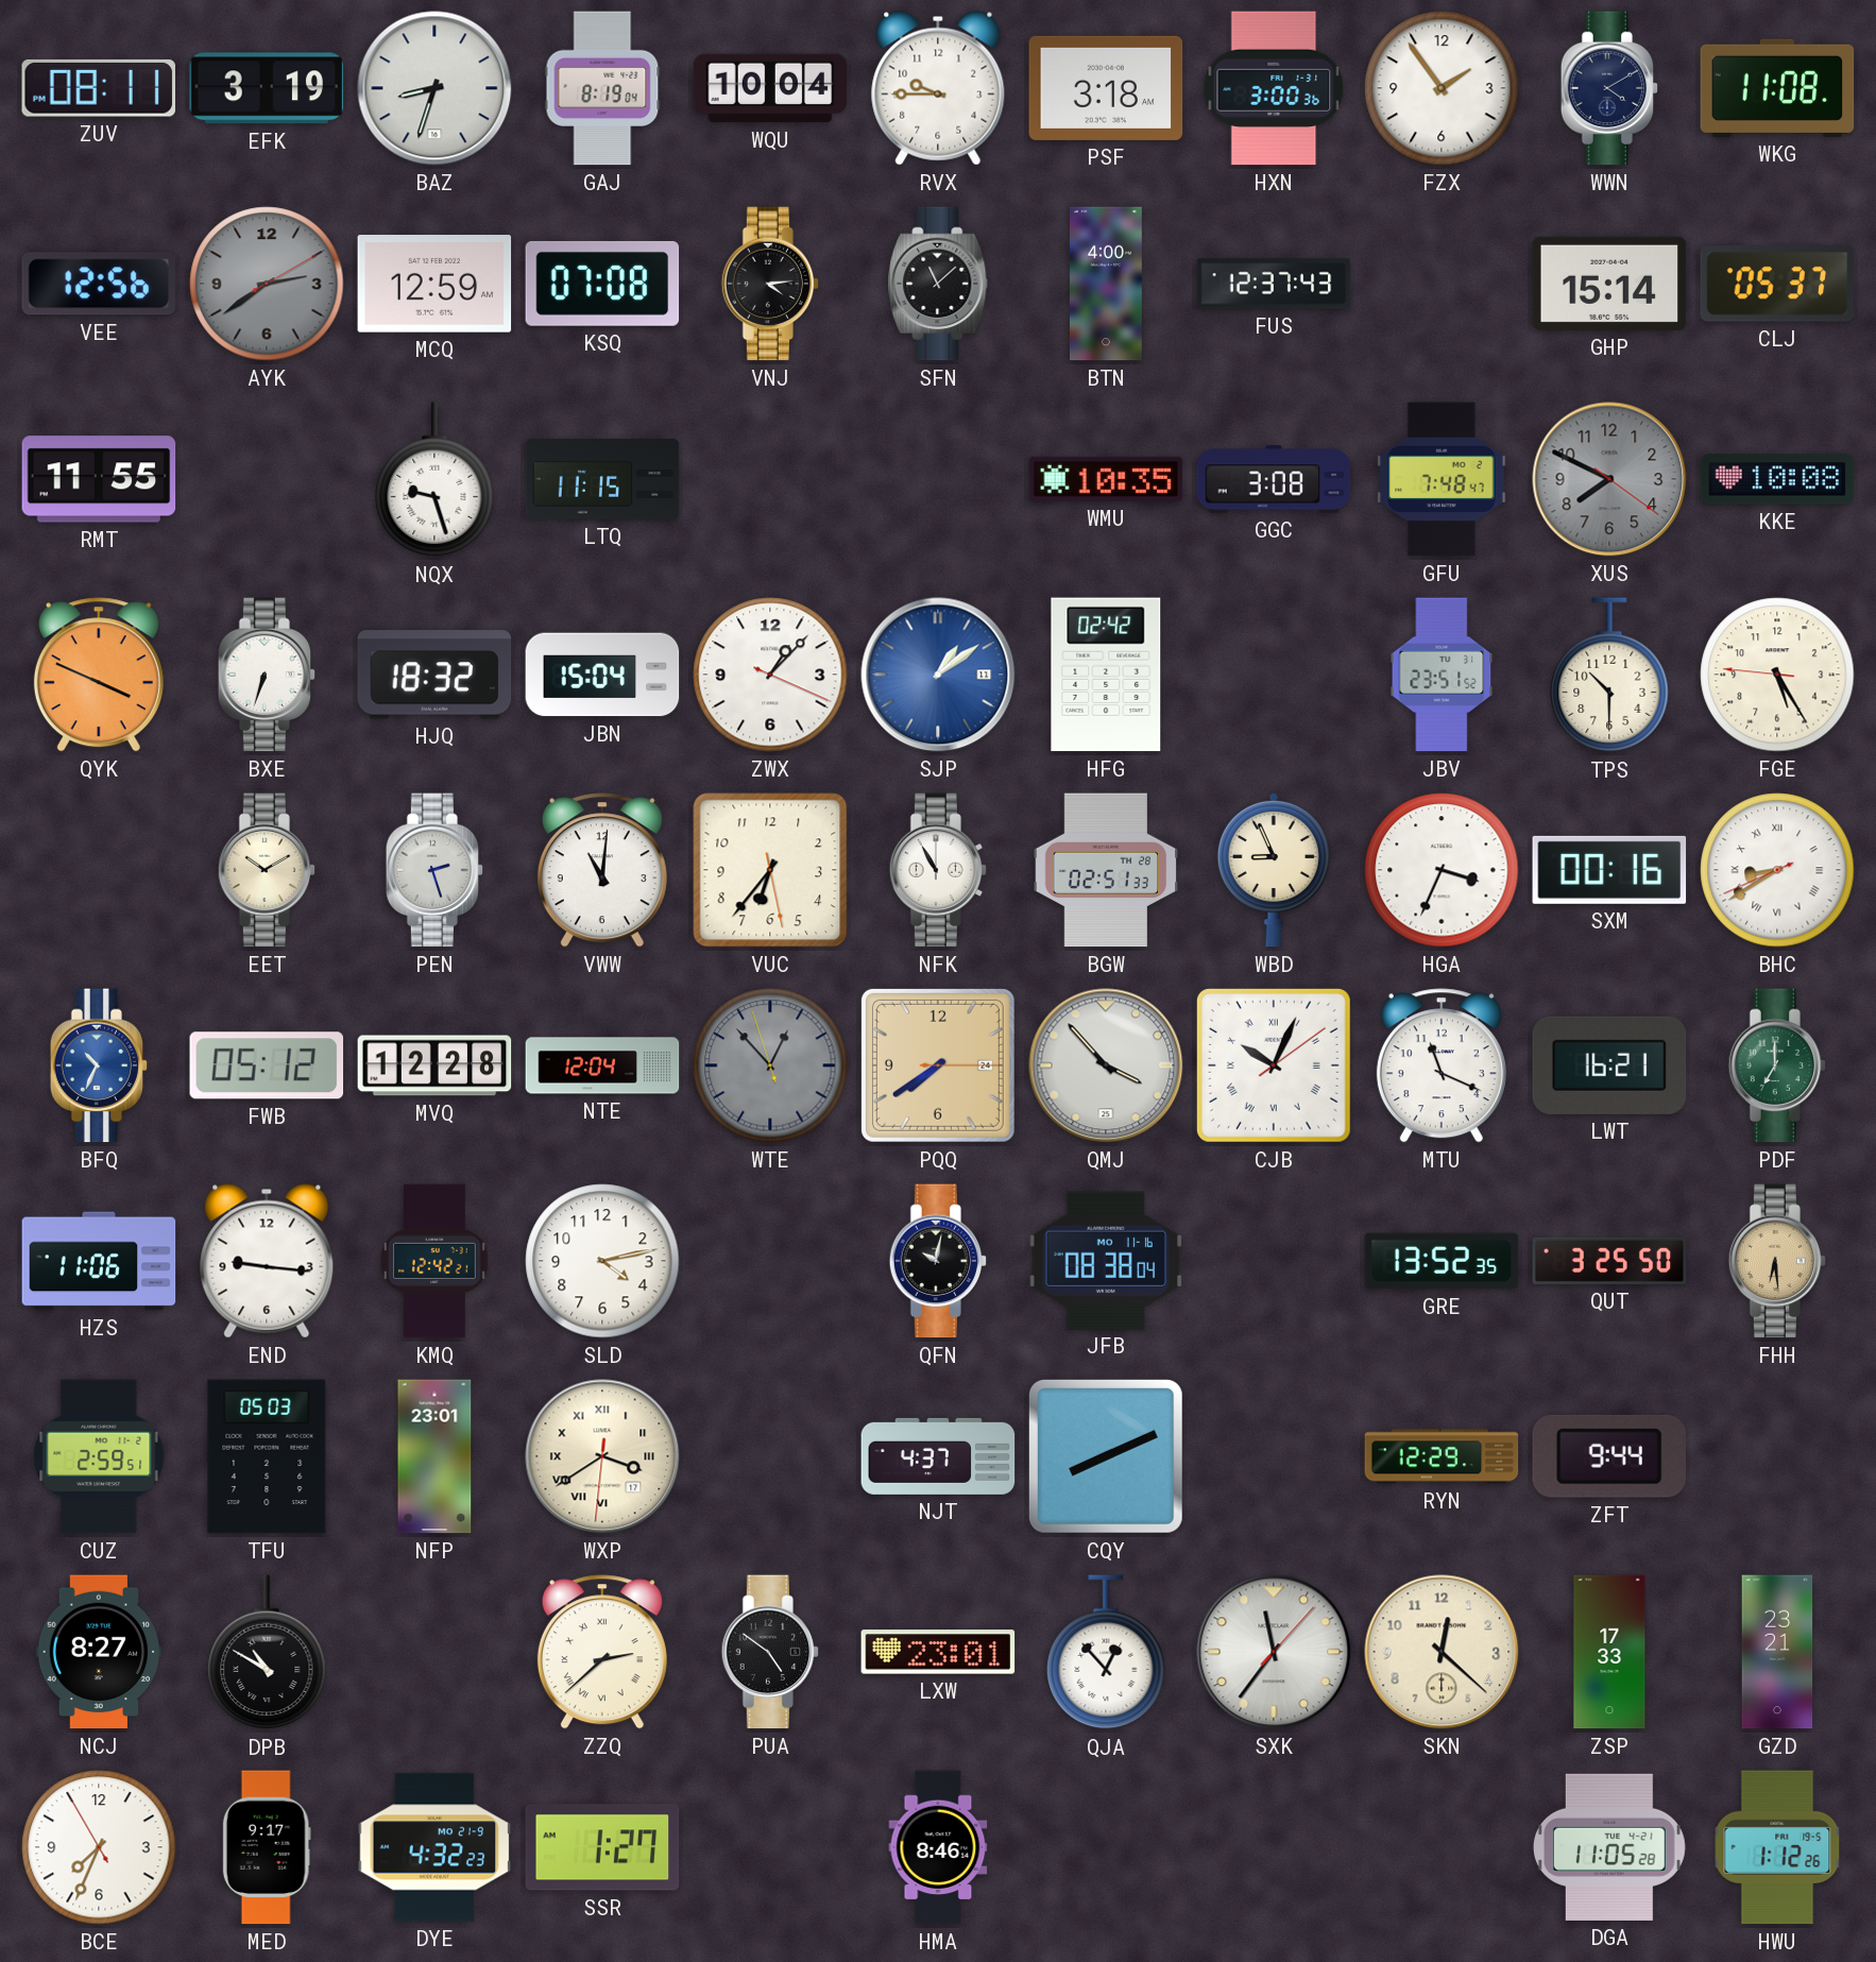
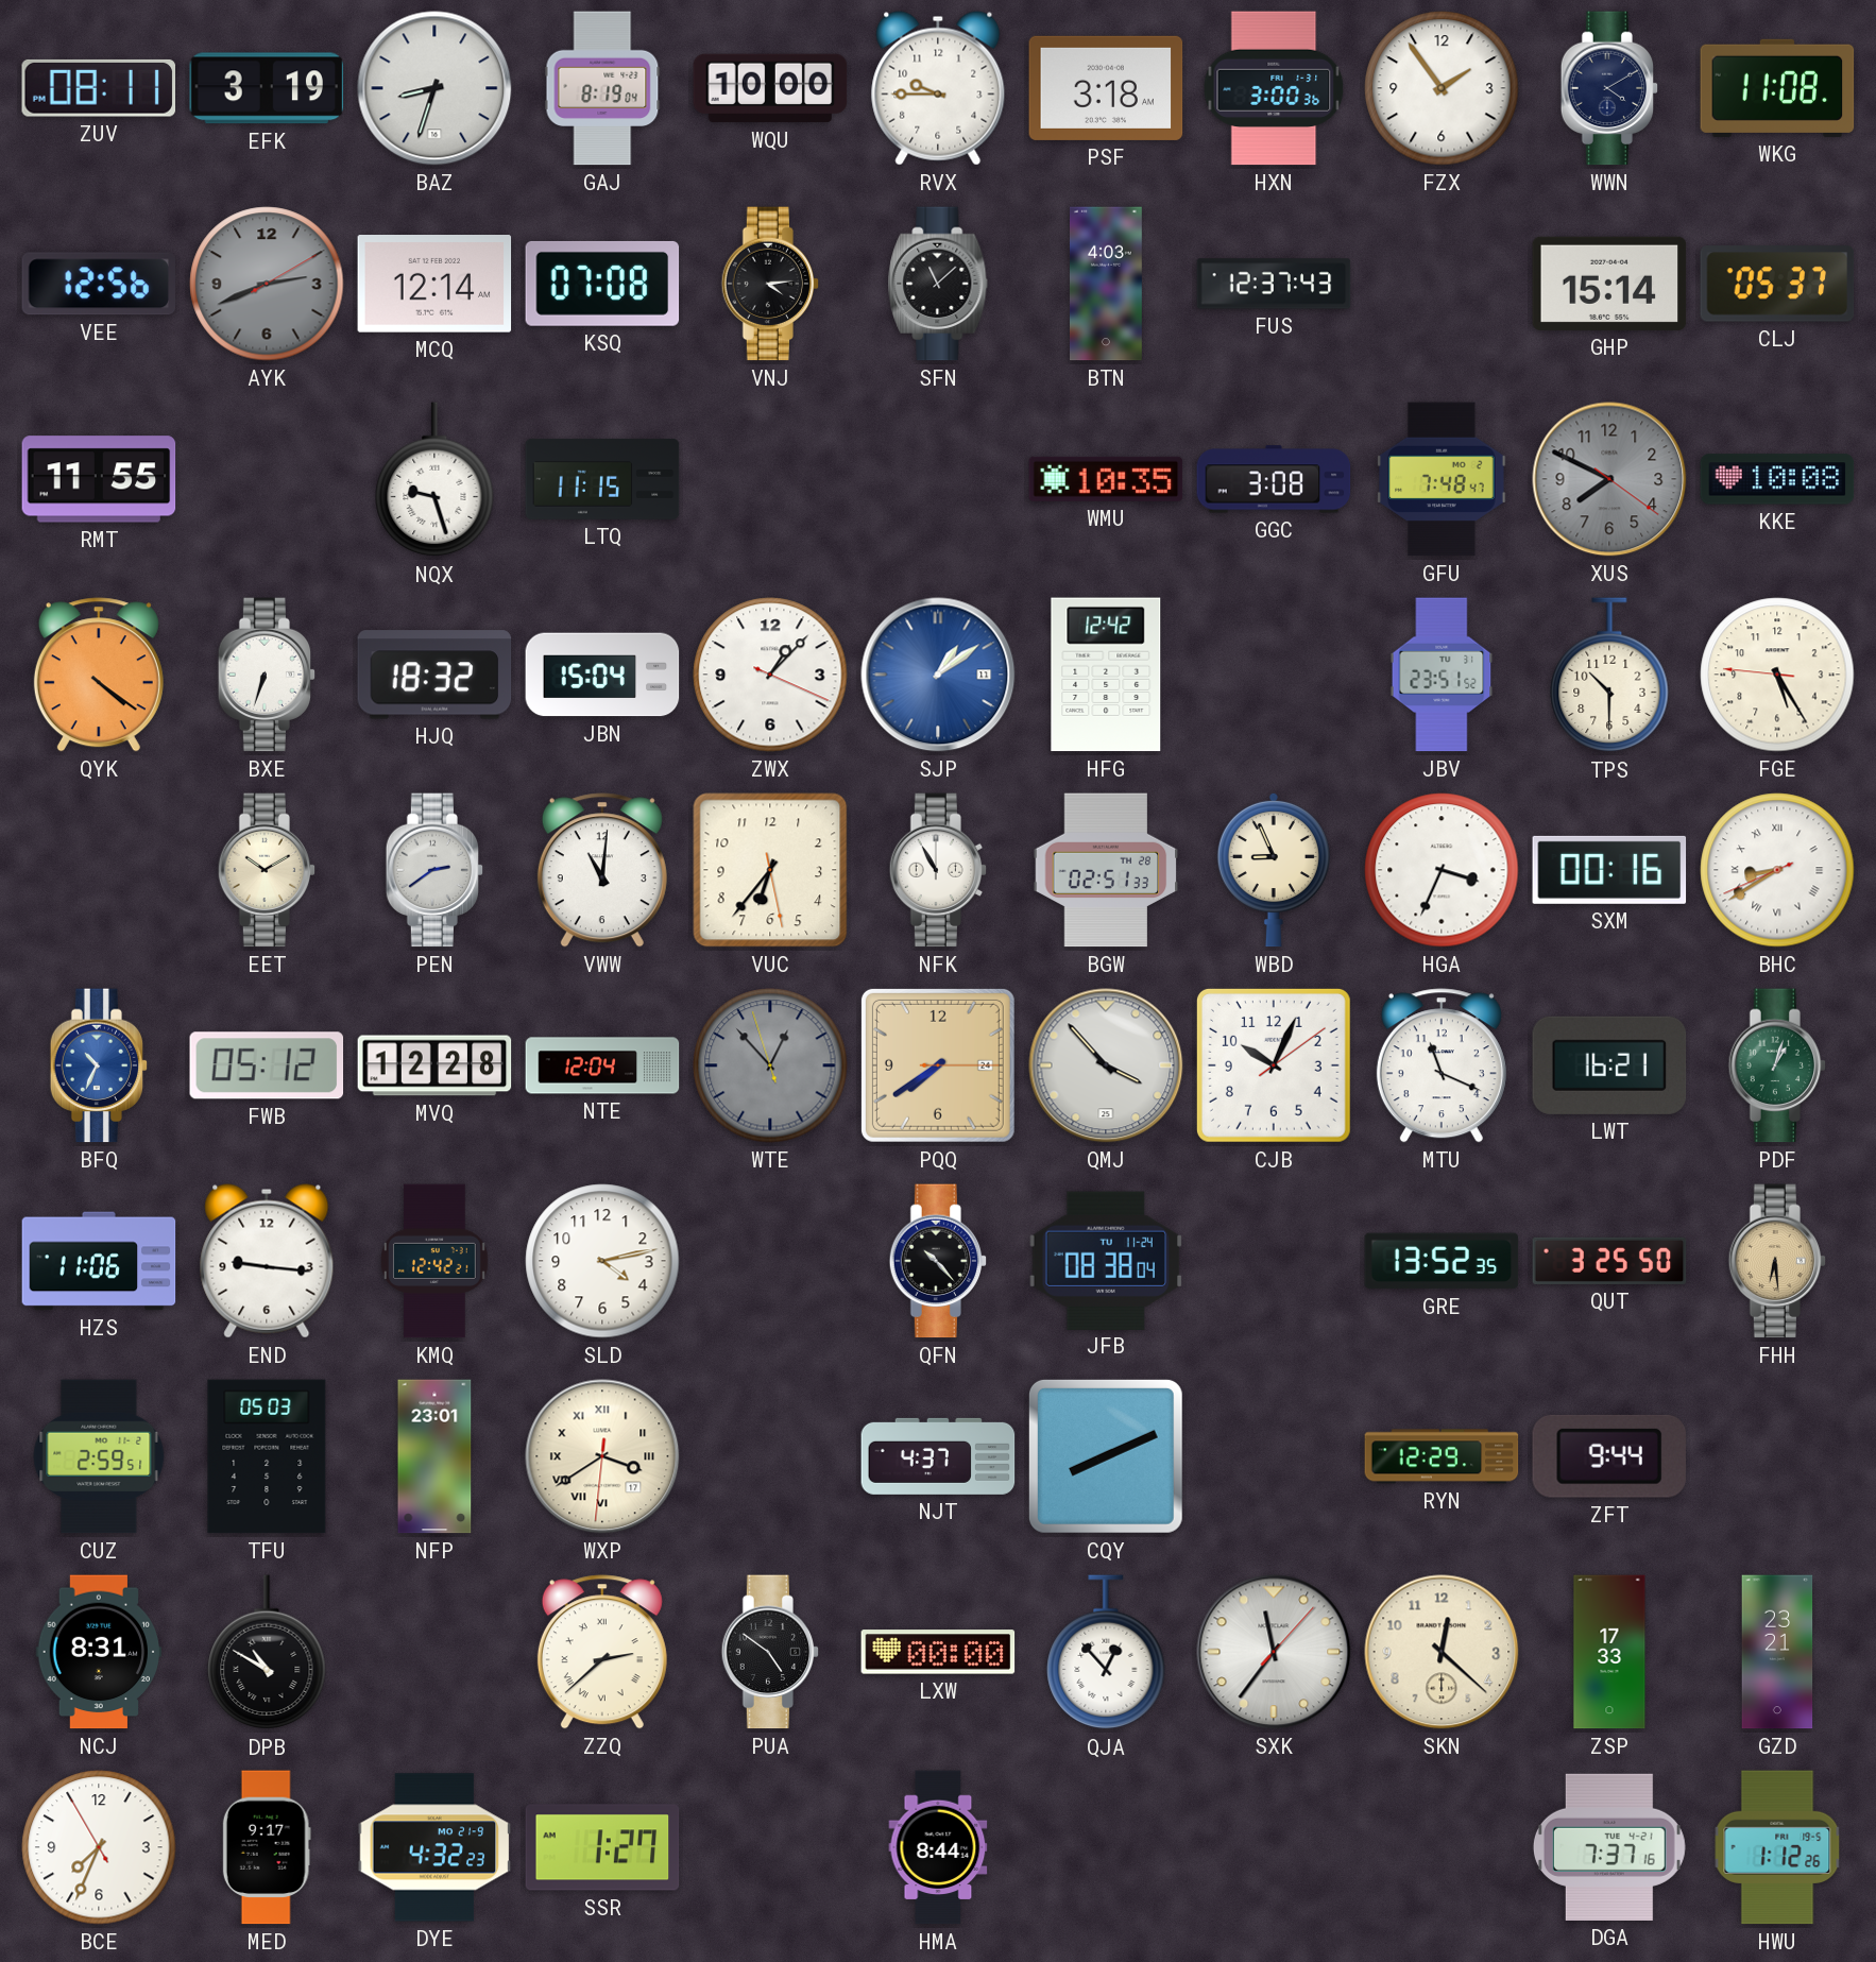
WQU: 10:04 -> 10:00 (770, 88)
AYK: 2:39 -> 2:41 (267, 284)
MCQ: 12:59 -> 12:14 (434, 285)
BTN: 4:00 -> 4:03 (1106, 284)
QYK: 3:49 -> 4:21 (99, 675)
HFG: 02:42 -> 12:42 (1106, 675)
PEN: 2:27 -> 2:39 (434, 870)
CJB numerals: Roman -> Arabic (1274, 1065)
PDF: 7:00 -> 1:03 (1777, 1065)
QFN: 10:02 -> 10:23 (938, 1261)
JFB date: MO 11-16 -> TU 11-24 (1106, 1260)
NCJ: 8:27 -> 8:31 (99, 1652)
LXW: 23:01 -> 00:00 (938, 1652)
HMA: 8:46 -> 8:44 (938, 1847)
DGA: 11:05 -> 7:37 (1609, 1847)
